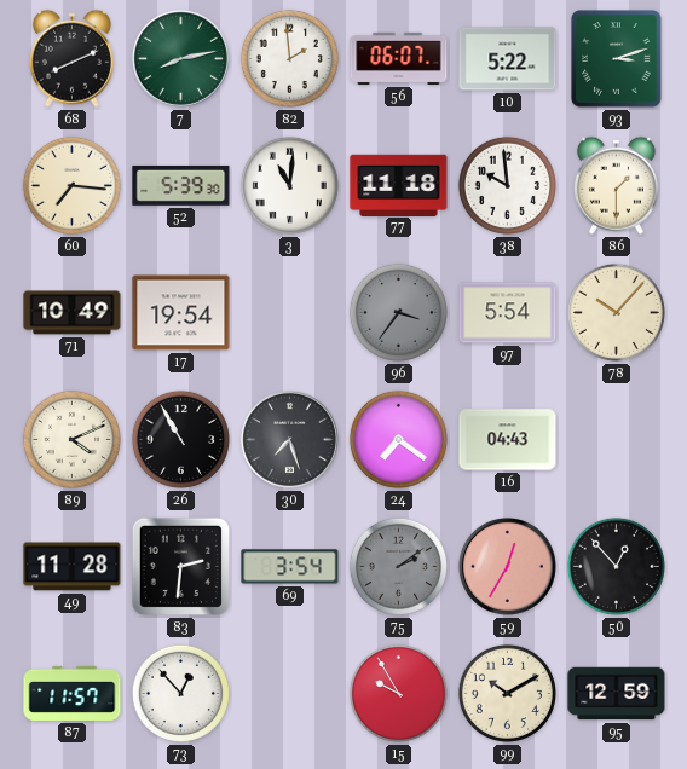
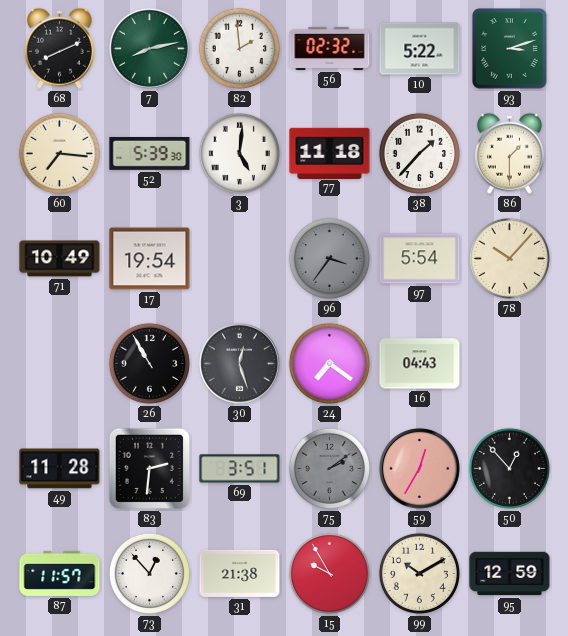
56: 06:07 -> 02:32 (330, 48)
3: 11:01 -> 5:01 (239, 153)
38: 9:59 -> 1:37 (419, 153)
89: 4:11 -> none (71, 439)
30: 7:27 -> 12:27 (239, 363)
69: 3:54 -> 3:51 (240, 469)
31: none -> 21:38 (240, 573)
